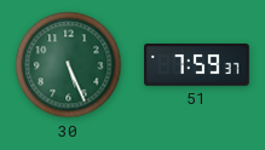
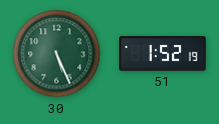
51: 7:59 -> 1:52 (163, 54)
